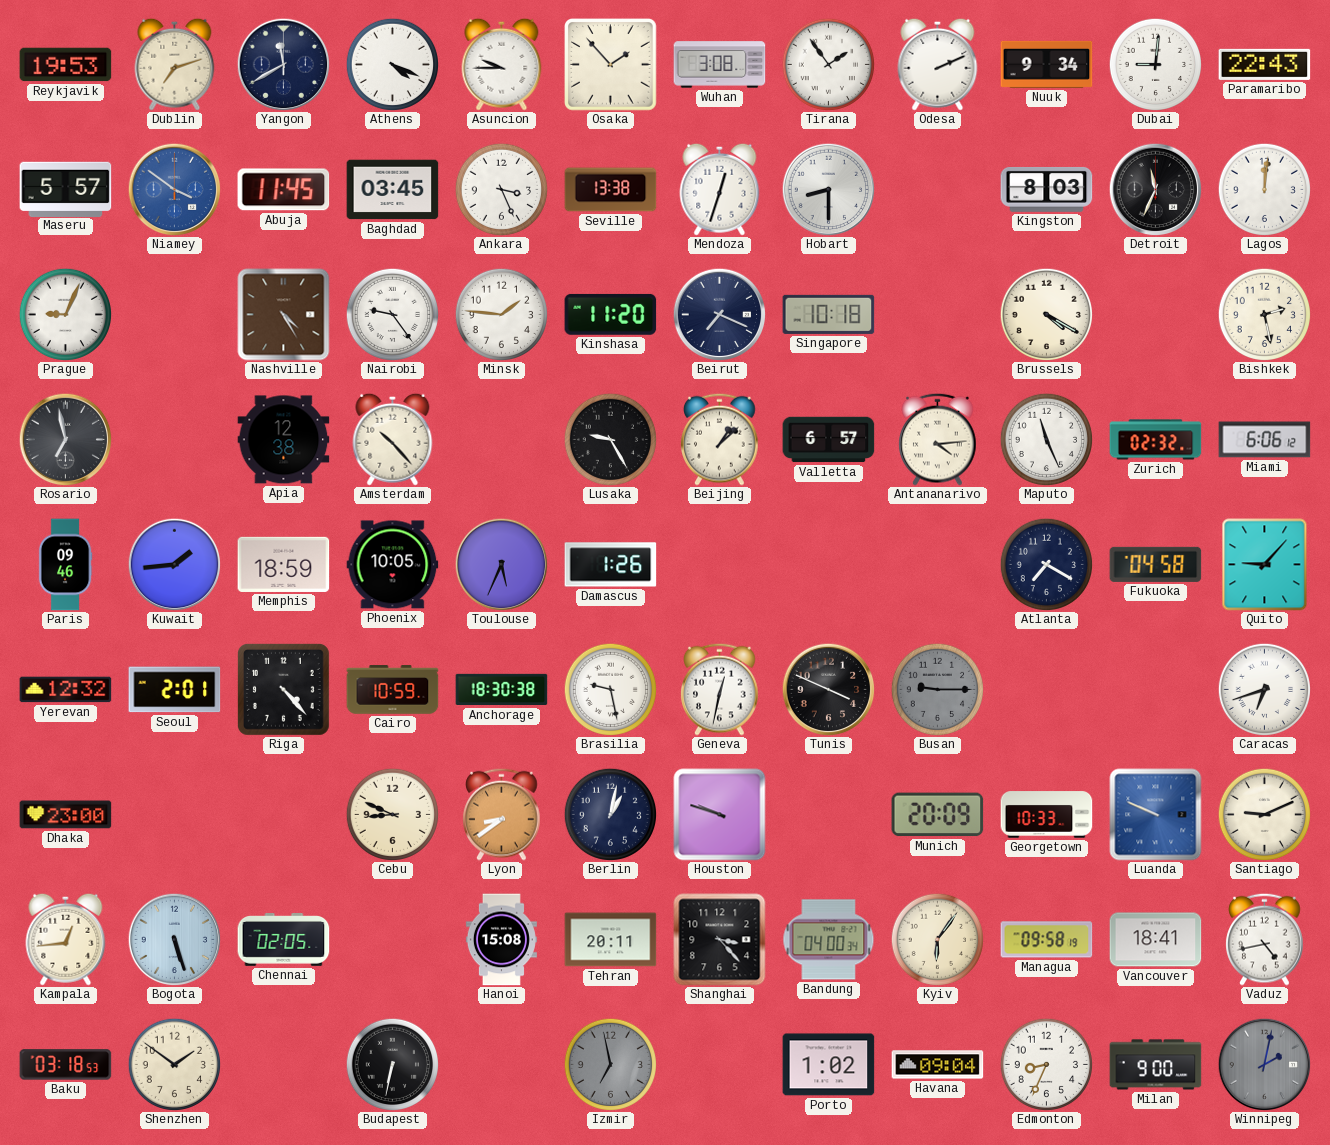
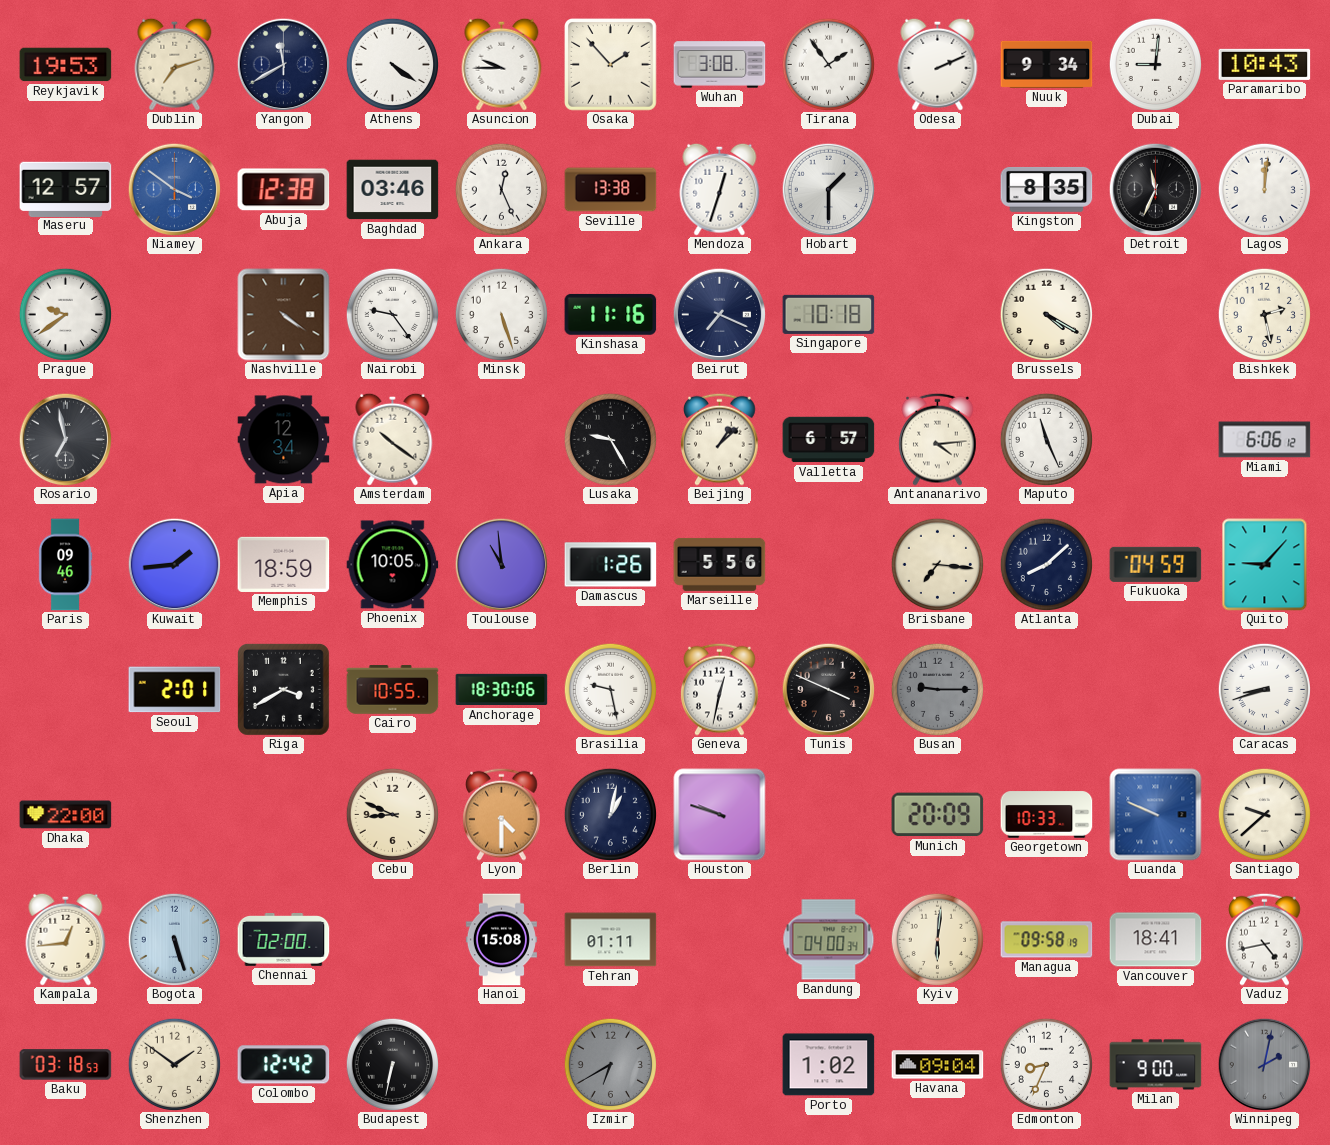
Athens: 4:19 -> 4:21 (392, 64)
Paramaribo: 22:43 -> 10:43 (1265, 64)
Maseru: 5:57 -> 12:57 (66, 189)
Abuja: 11:45 -> 12:38 (284, 190)
Baghdad: 03:45 -> 03:46 (393, 190)
Ankara: 3:26 -> 12:26 (501, 189)
Hobart: 8:30 -> 1:30 (828, 189)
Kingston: 8:03 -> 8:35 (1047, 189)
Prague: 9:04 -> 9:39 (65, 314)
Nashville: 4:25 -> 4:21 (284, 315)
Minsk: 1:46 -> 5:27 (501, 314)
Kinshasa: 11:20 -> 11:16 (611, 314)
Apia: 12:38 -> 12:34 (284, 440)
Amsterdam: 10:23 -> 10:21 (393, 439)
Zurich: 02:32 -> none (1156, 440)
Toulouse: 5:34 -> 10:59 (501, 564)
Marseille: none -> 5:56 (720, 564)
Brisbane: none -> 7:16 (937, 564)
Atlanta: 7:20 -> 8:08 (1046, 564)
Fukuoka: 04:58 -> 04:59 (1156, 564)
Yerevan: 12:32 -> none (66, 690)
Riga: 4:23 -> 3:40 (283, 689)
Cairo: 10:59 -> 10:55 (393, 690)
Anchorage: 18:30:38 -> 18:30:06 (502, 690)
Caracas: 6:42 -> 8:42 (1264, 689)
Dhaka: 23:00 -> 22:00 (66, 815)
Lyon: 8:39 -> 4:30 (502, 814)
Santiago: 9:11 -> 9:38 (1264, 814)
Chennai: 02:05 -> 02:00 (284, 940)
Tehran: 20:11 -> 01:11 (611, 940)
Shanghai: 3:23 -> none (720, 940)
Kyiv: 6:06 -> 6:01 (937, 939)
Colombo: none -> 12:42 (284, 1065)
Izmir: 6:58 -> 6:40 (610, 1064)
